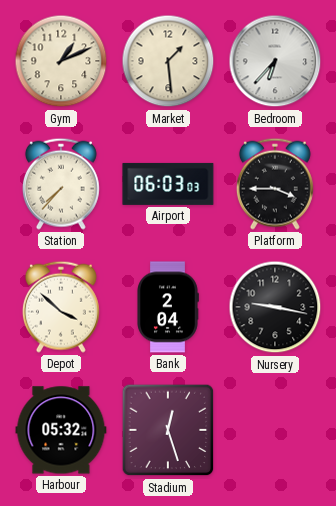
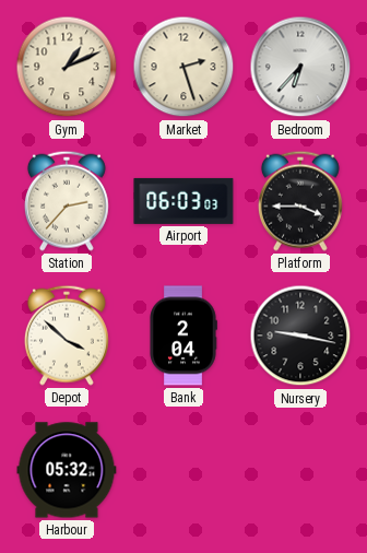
Market: 1:29 -> 2:27 (183, 67)
Station: 7:37 -> 2:37 (67, 201)
Stadium: 12:27 -> none (168, 430)
